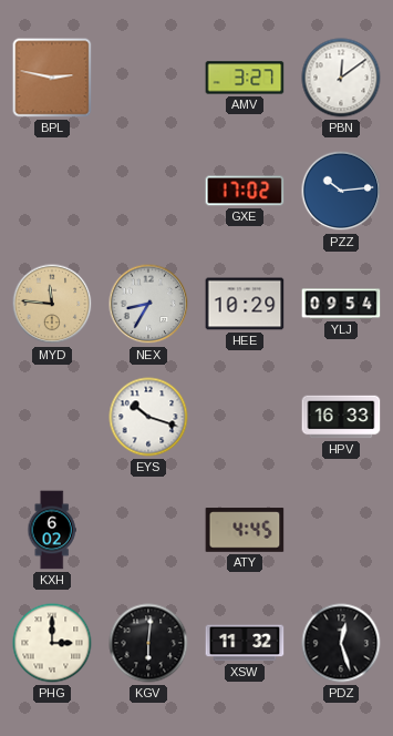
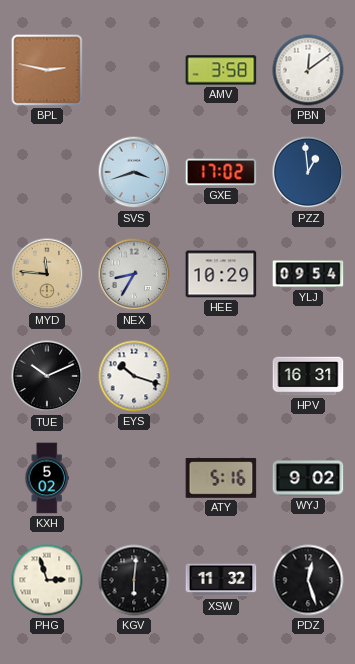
AMV: 3:27 -> 3:58 (221, 70)
SVS: none -> 3:42 (134, 172)
PZZ: 10:14 -> 12:59 (308, 172)
TUE: none -> 10:11 (47, 376)
HPV: 16:33 -> 16:31 (308, 376)
KXH: 6:02 -> 5:02 (47, 478)
ATY: 4:45 -> 5:16 (221, 478)
WYJ: none -> 9:02 (308, 478)
PHG: 3:00 -> 2:57 (47, 580)
